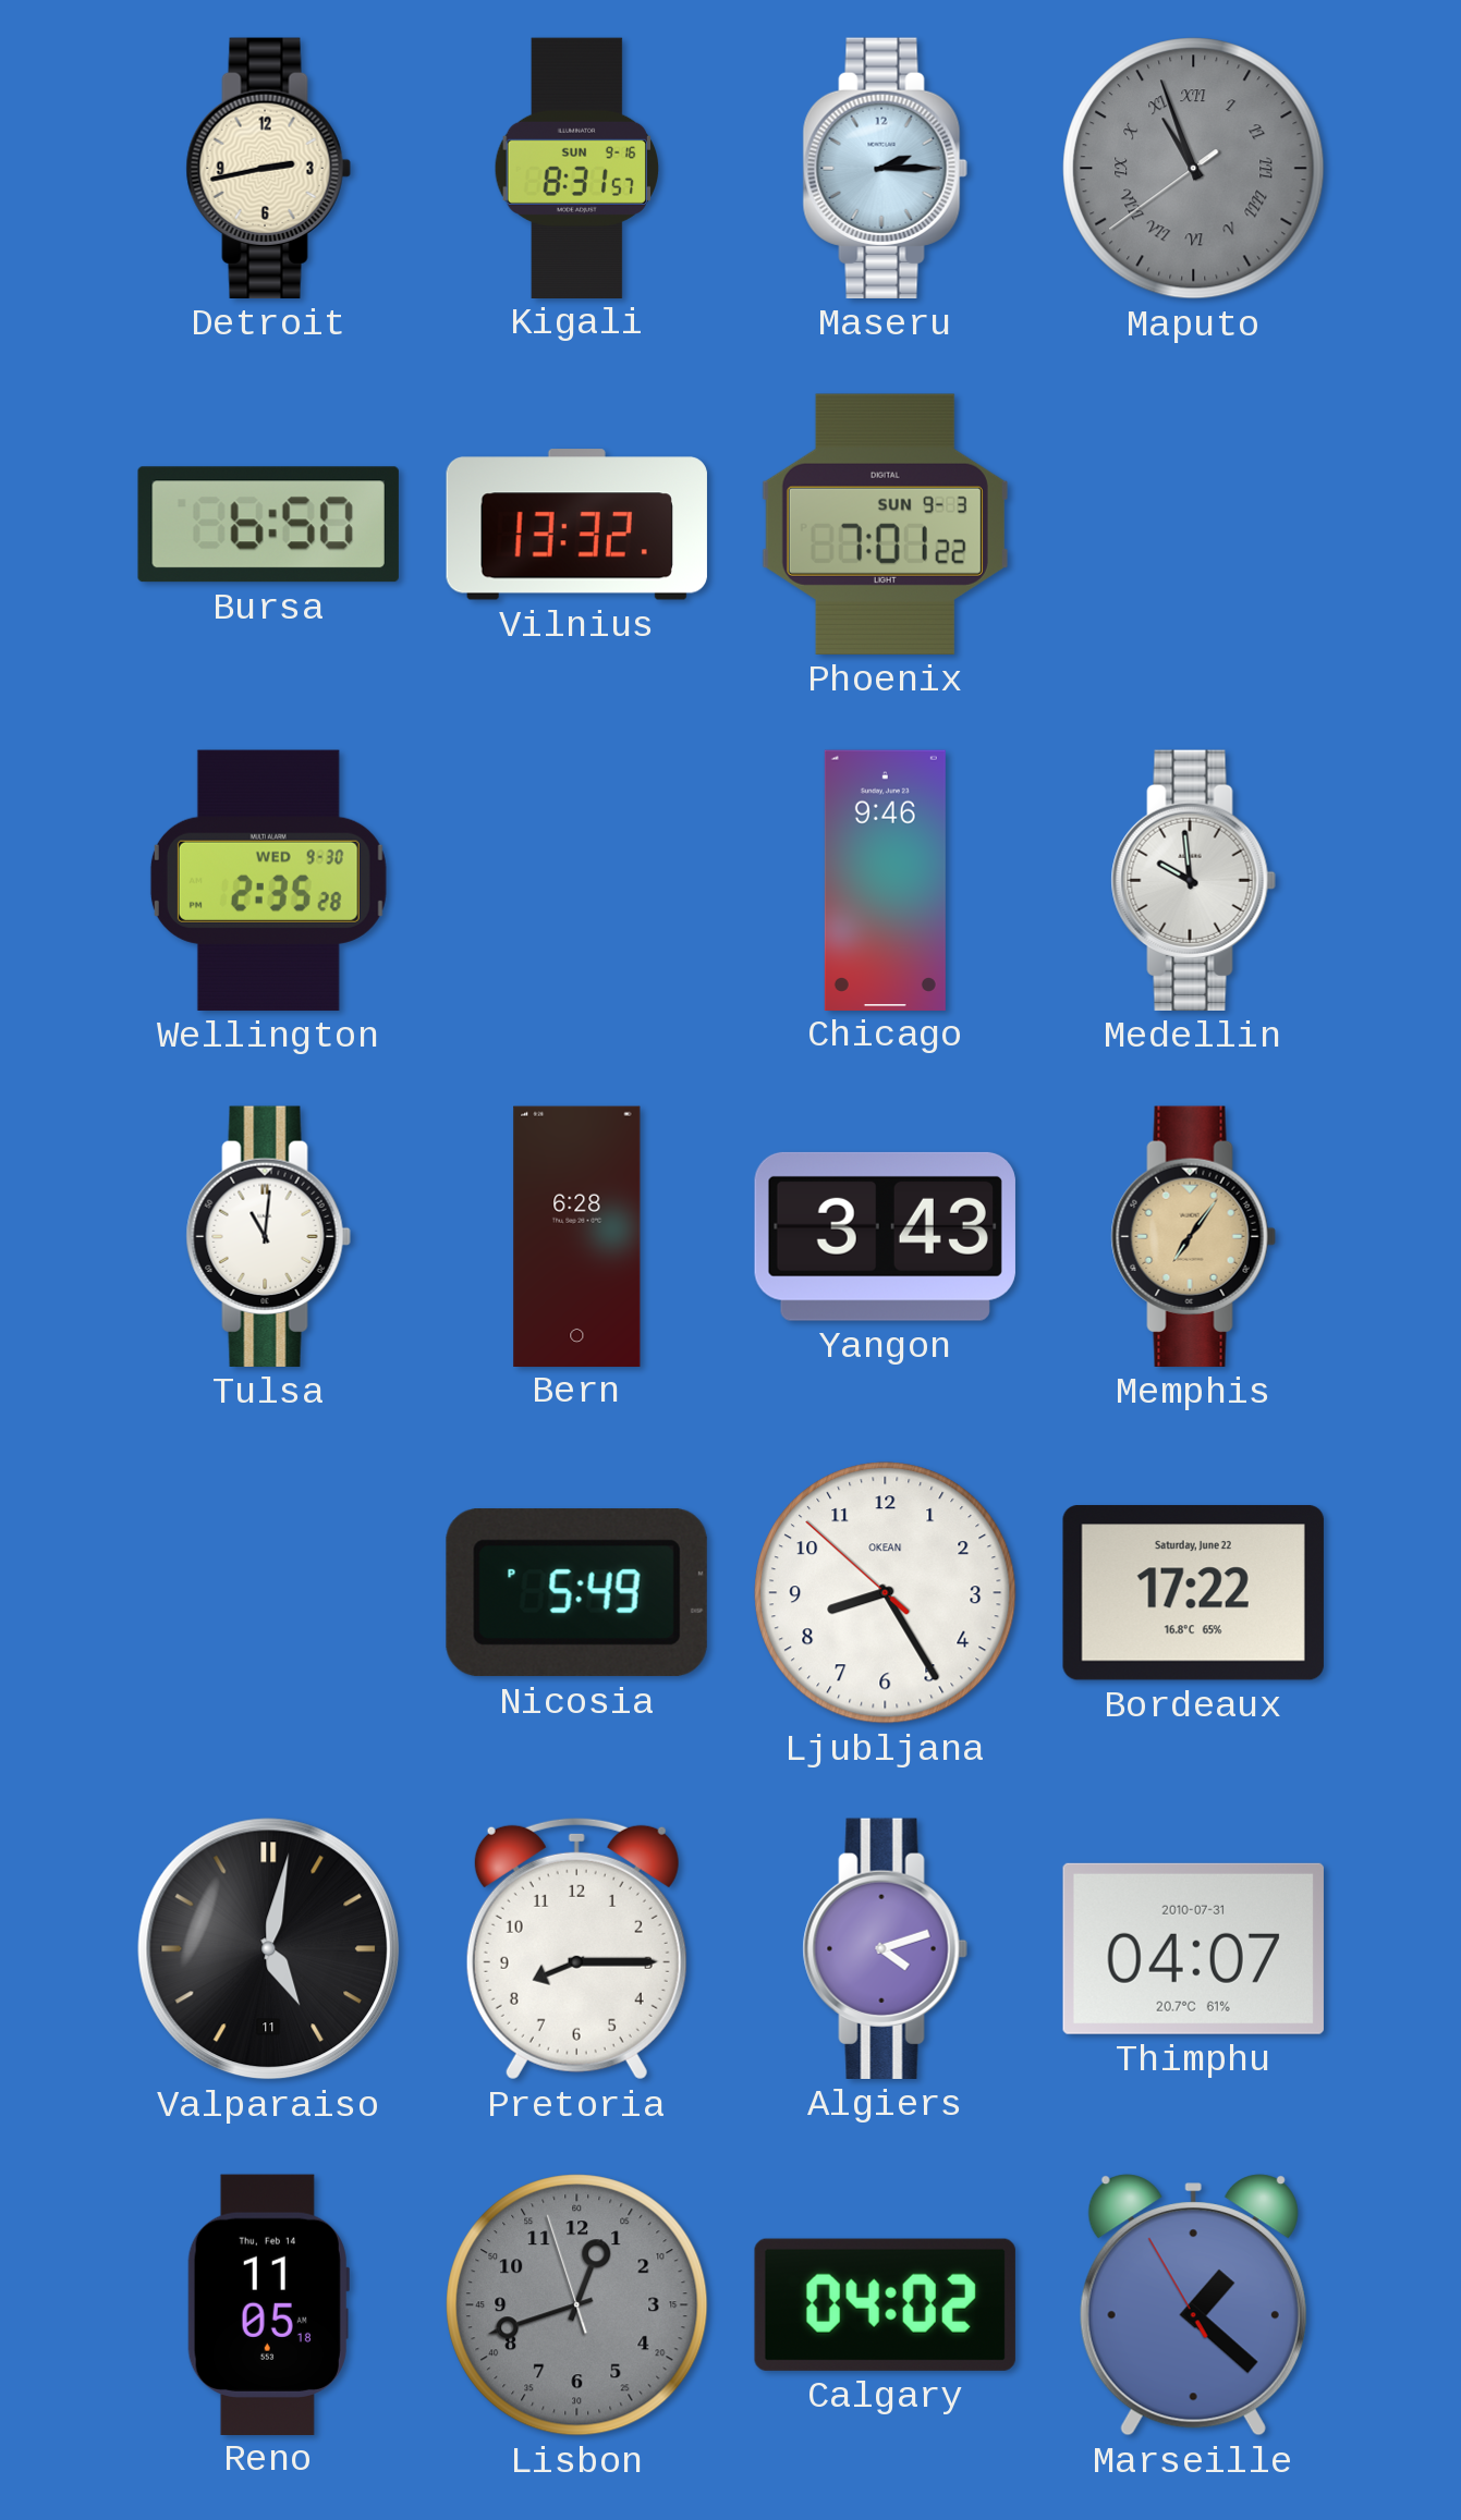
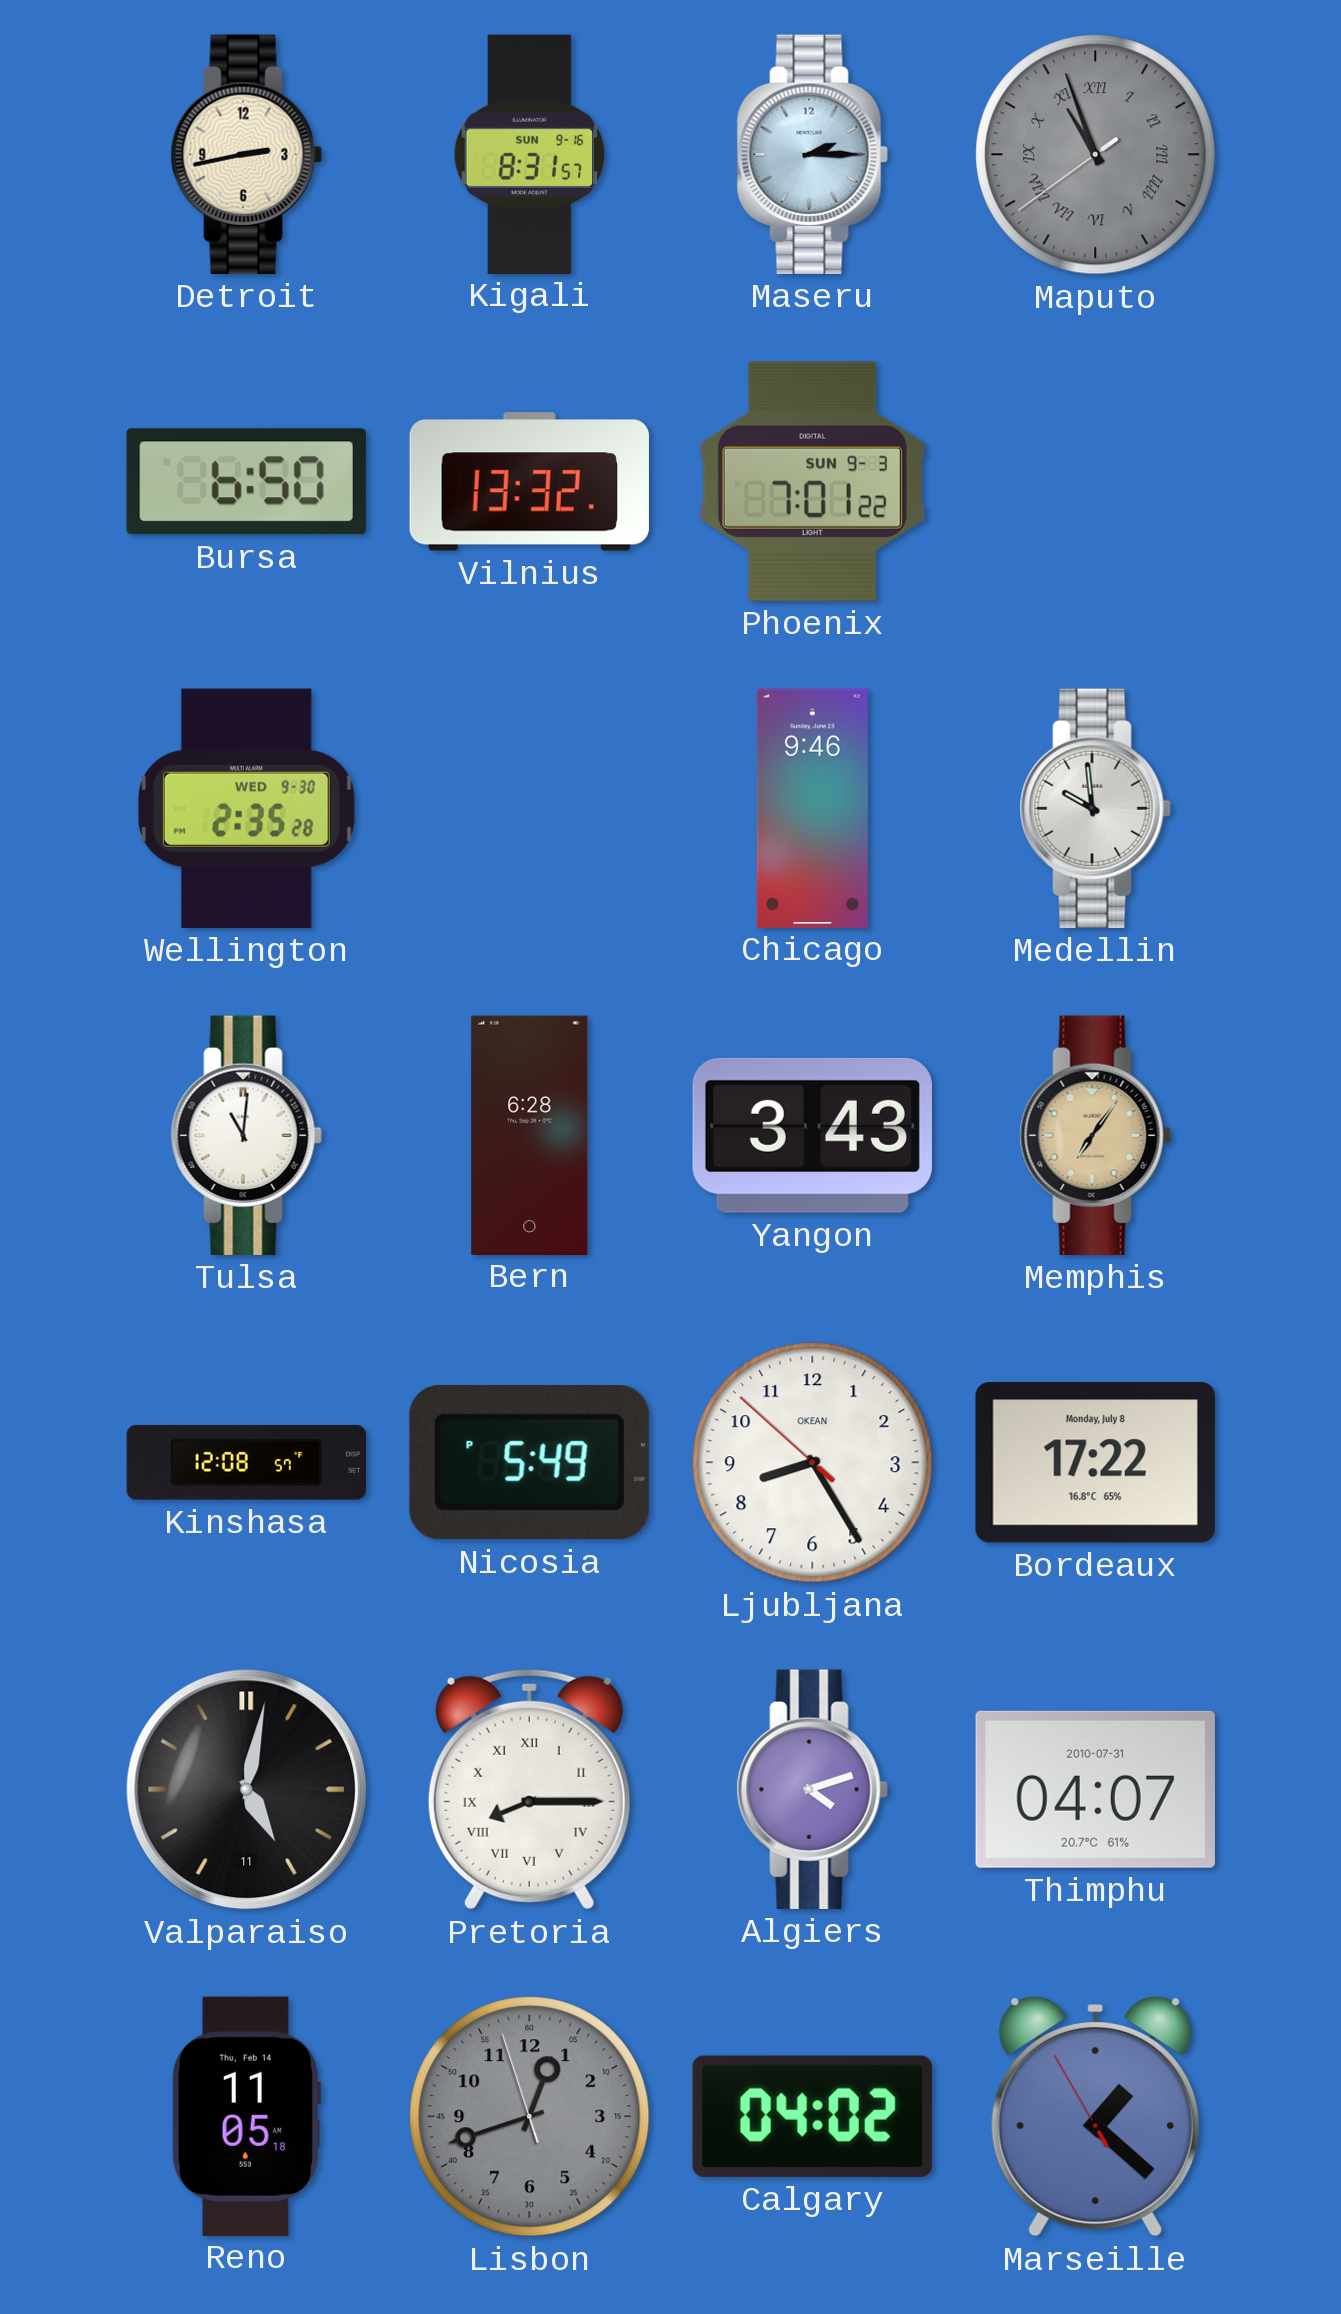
Kinshasa: none -> 12:08 (246, 1462)
Bordeaux date: Saturday, June 22 -> Monday, July 8 (1095, 1463)
Pretoria numerals: Arabic -> Roman (529, 1789)
